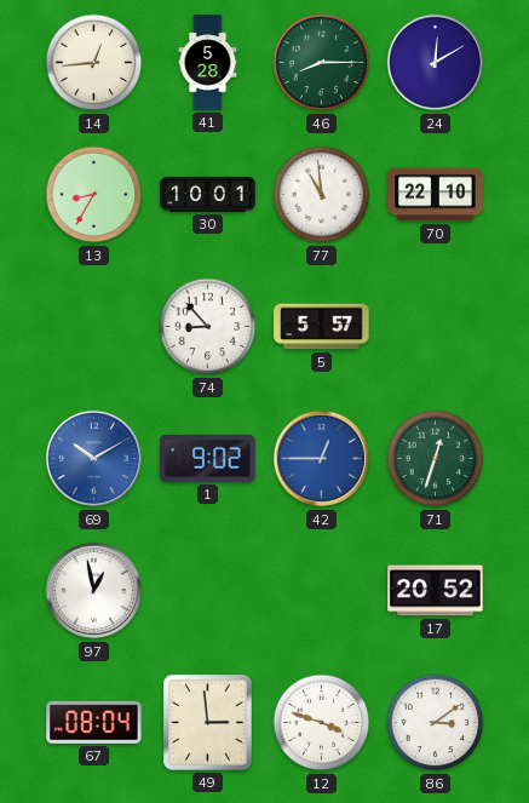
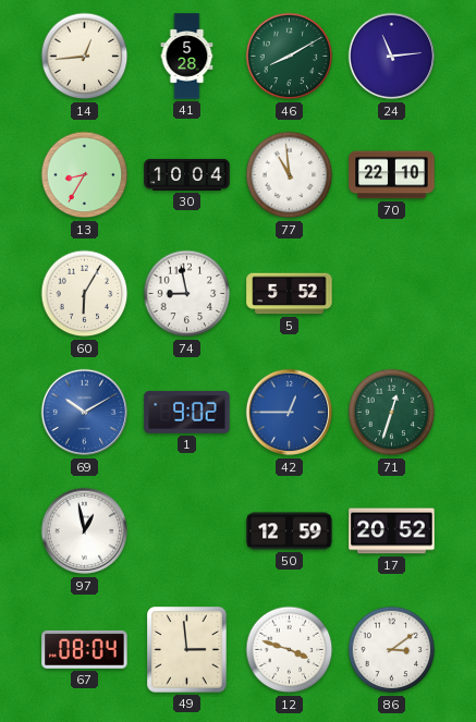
46: 8:15 -> 8:10 (290, 57)
24: 12:10 -> 11:14 (392, 57)
30: 10:01 -> 10:04 (187, 174)
60: none -> 6:05 (85, 294)
74: 8:53 -> 8:58 (187, 294)
5: 5:57 -> 5:52 (290, 294)
50: none -> 12:59 (290, 531)
